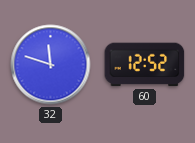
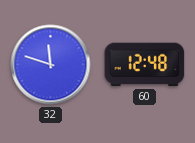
60: 12:52 -> 12:48 (145, 65)
